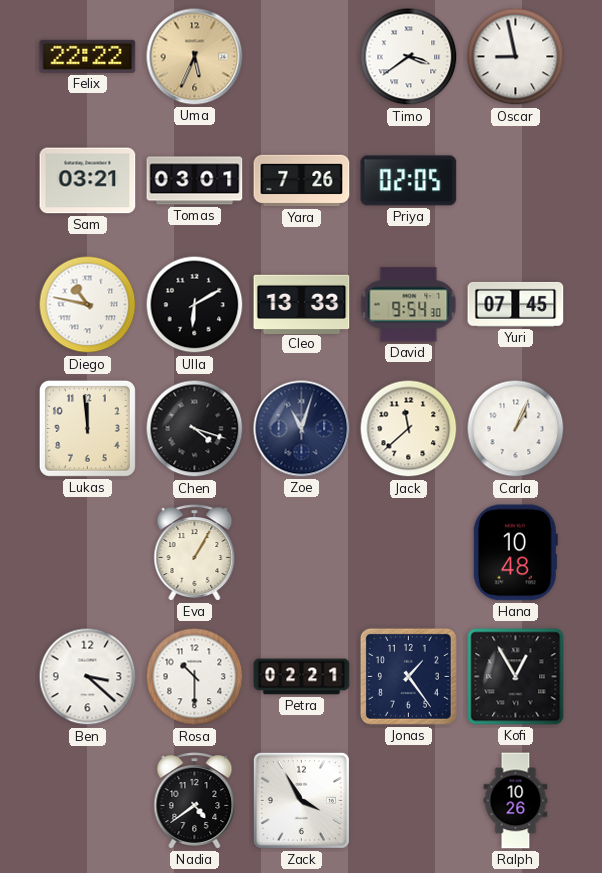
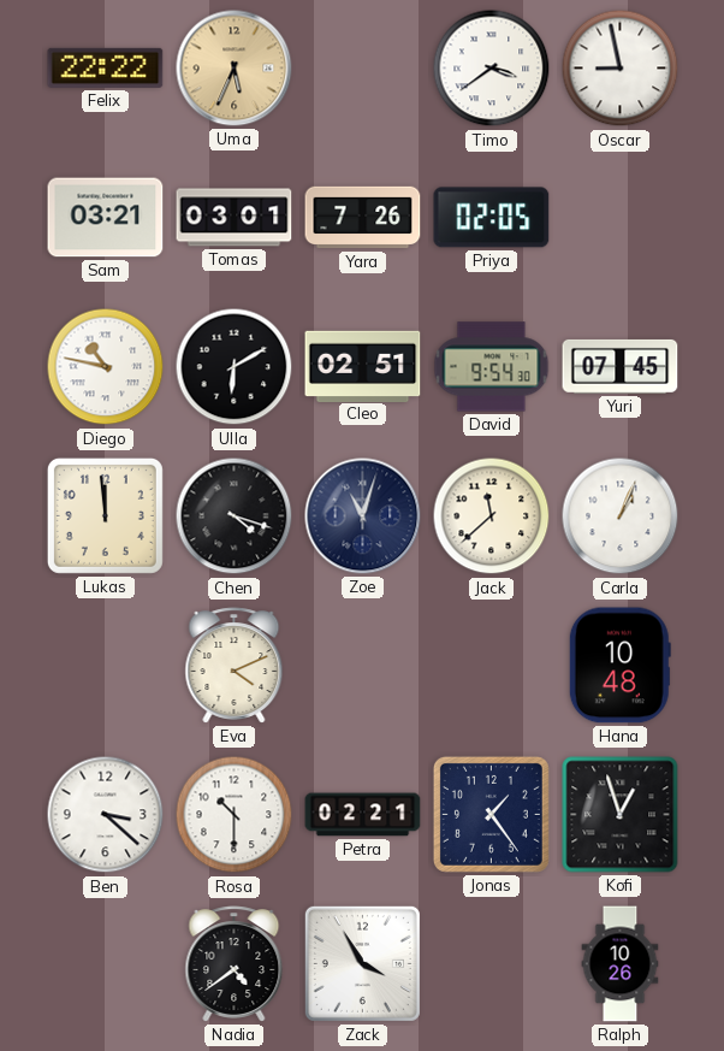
Cleo: 13:33 -> 02:51 (363, 366)
Eva: 1:05 -> 4:11 (235, 666)
Kofi: 12:55 -> 12:57 (621, 815)
